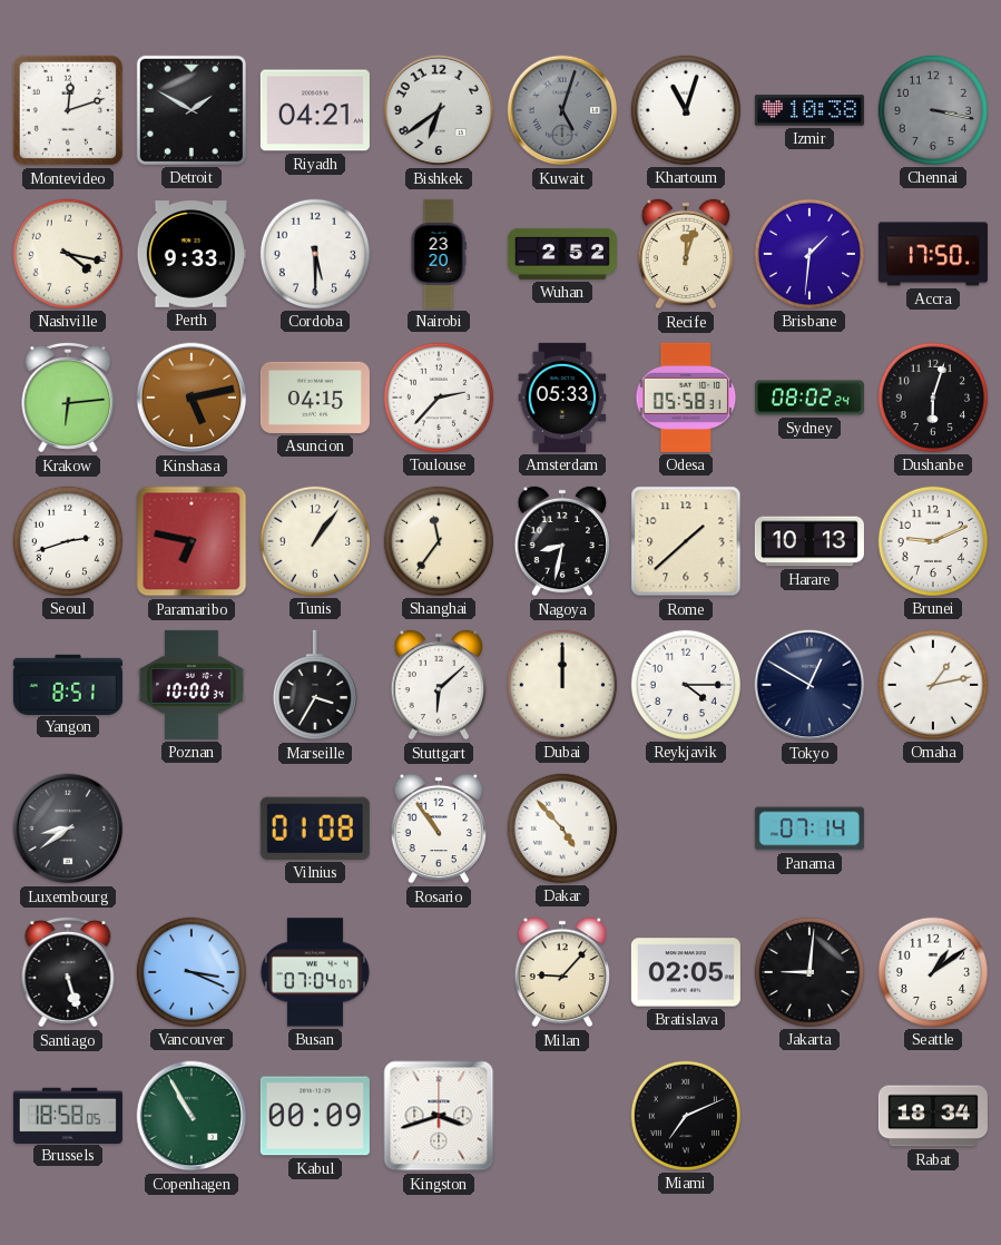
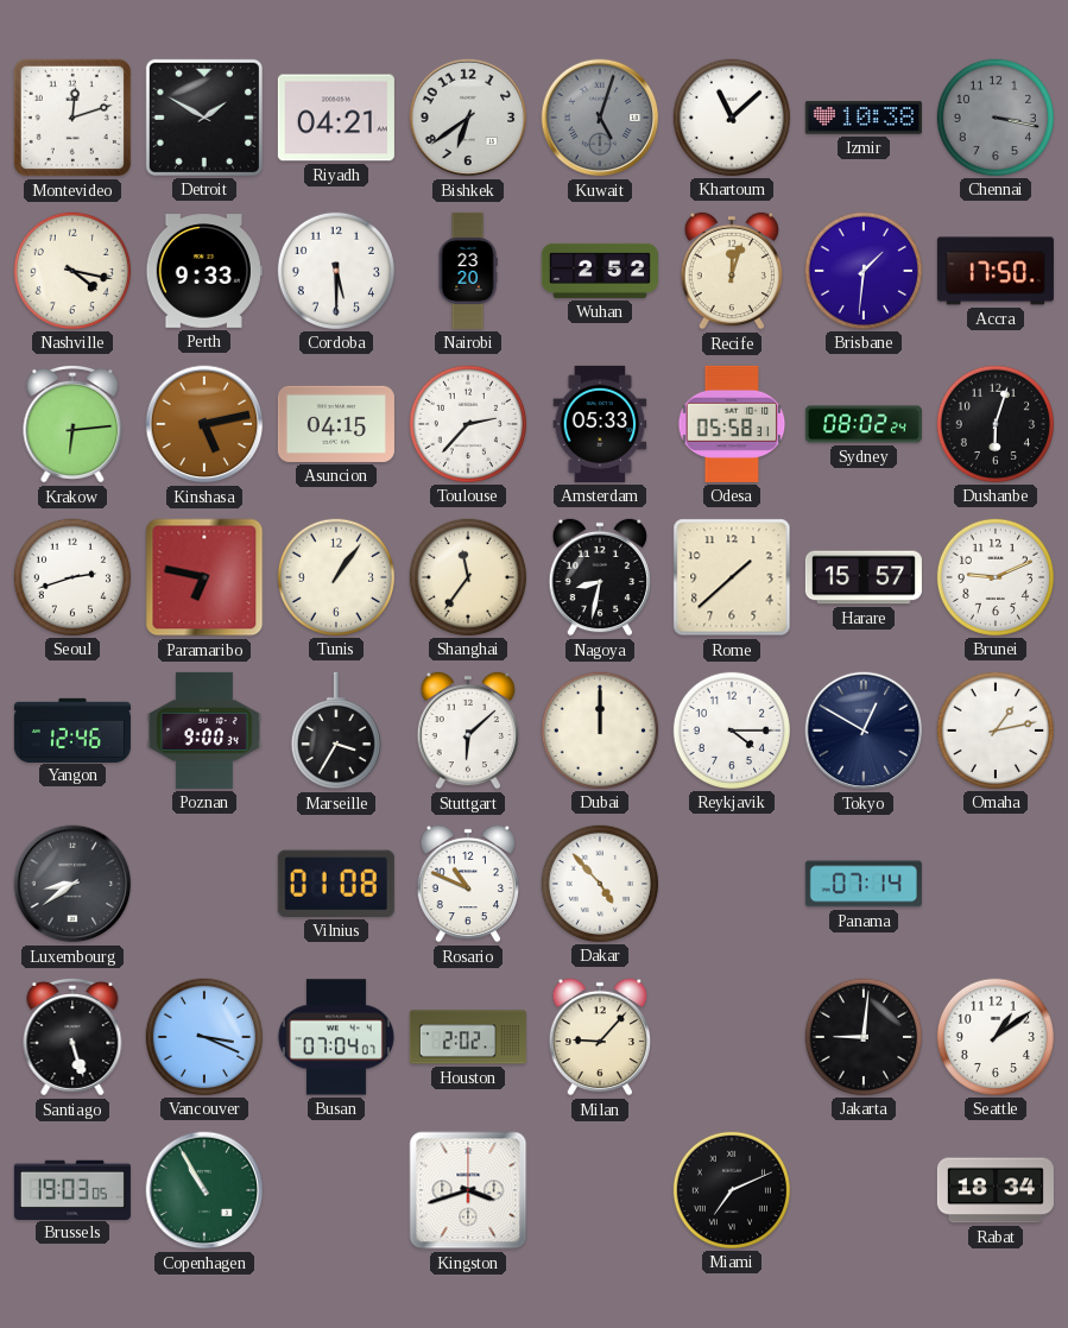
Khartoum: 11:03 -> 11:08 (732, 118)
Harare: 10:13 -> 15:57 (864, 577)
Yangon: 8:51 -> 12:46 (72, 729)
Poznan: 10:00 -> 9:00 (204, 731)
Rosario: 10:54 -> 10:49 (468, 884)
Houston: none -> 2:02 (468, 1037)
Bratislava: 02:05 -> none (686, 972)
Brussels: 18:58 -> 19:03 (72, 1189)
Kabul: 00:09 -> none (315, 1116)
